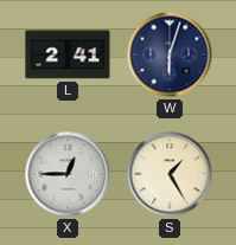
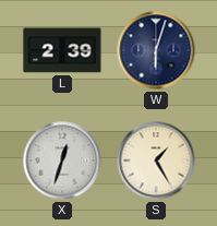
L: 2:41 -> 2:39 (62, 50)
X: 12:45 -> 12:33 (62, 160)
